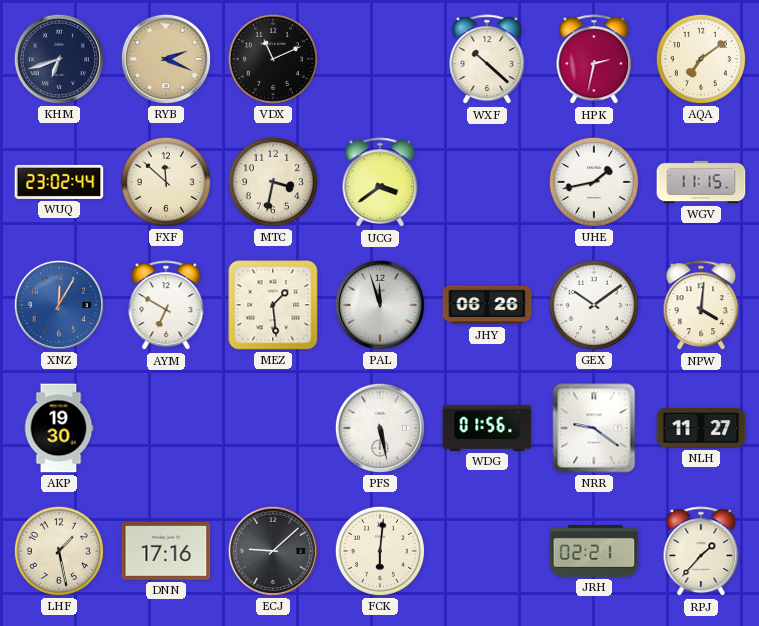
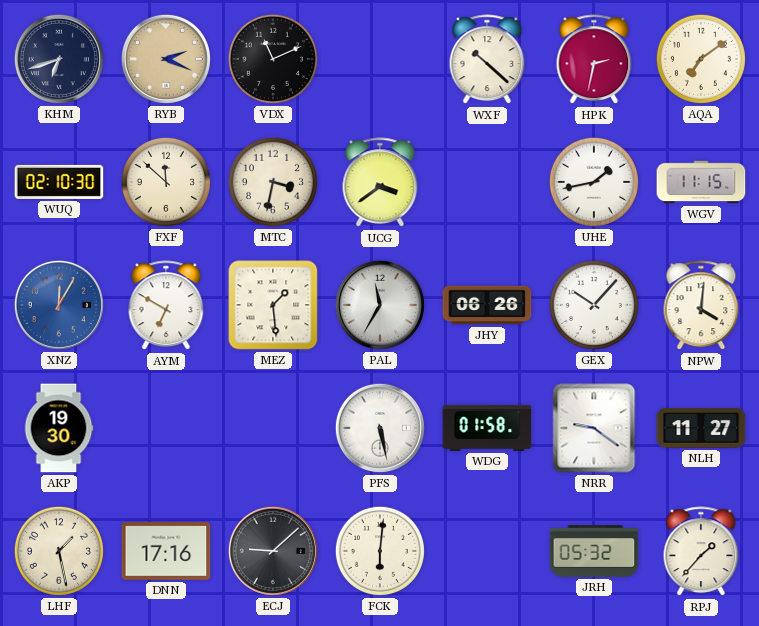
WUQ: 23:02 -> 02:10 (59, 182)
PAL: 11:57 -> 11:35 (380, 305)
GEX: 10:09 -> 10:07 (594, 305)
WDG: 01:56 -> 01:58 (487, 428)
JRH: 02:21 -> 05:32 (594, 551)
